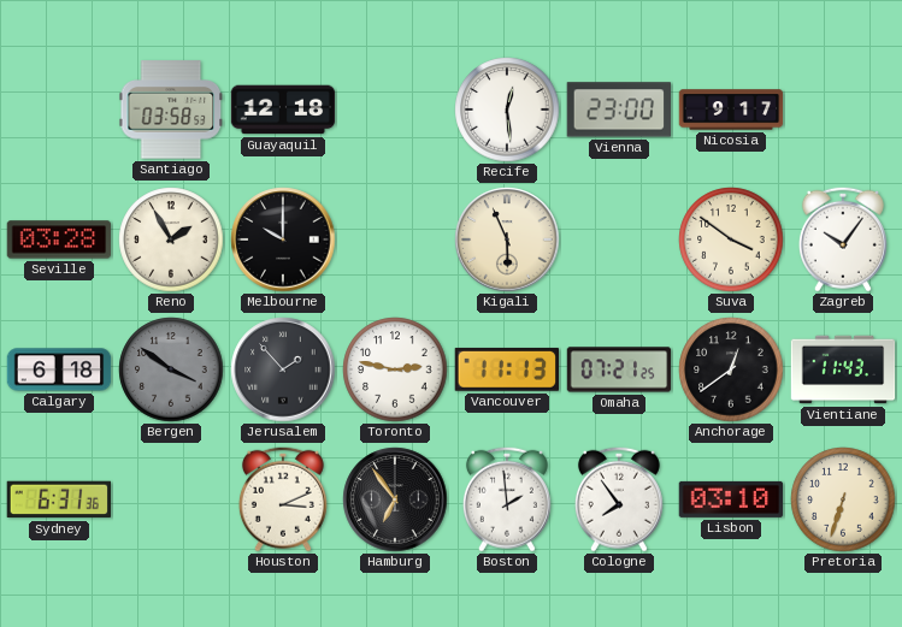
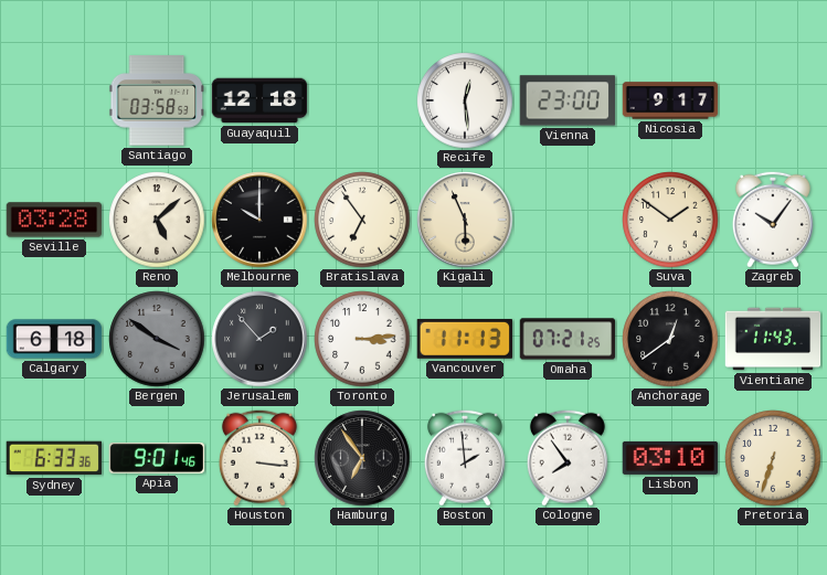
Reno: 1:55 -> 5:08 (157, 220)
Bratislava: none -> 6:54 (362, 220)
Suva: 3:51 -> 1:51 (670, 220)
Toronto: 2:47 -> 3:14 (362, 339)
Sydney: 6:31 -> 6:33 (54, 458)
Apia: none -> 9:01 (157, 458)
Houston: 3:11 -> 3:16 (259, 458)
